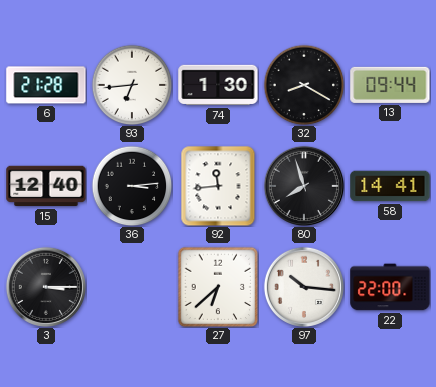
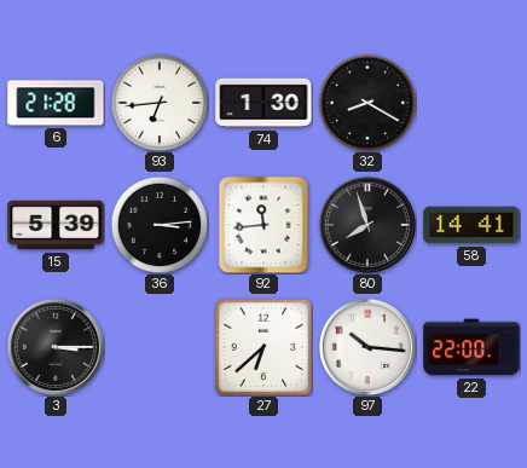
13: 09:44 -> none (390, 85)
15: 12:40 -> 5:39 (56, 225)
